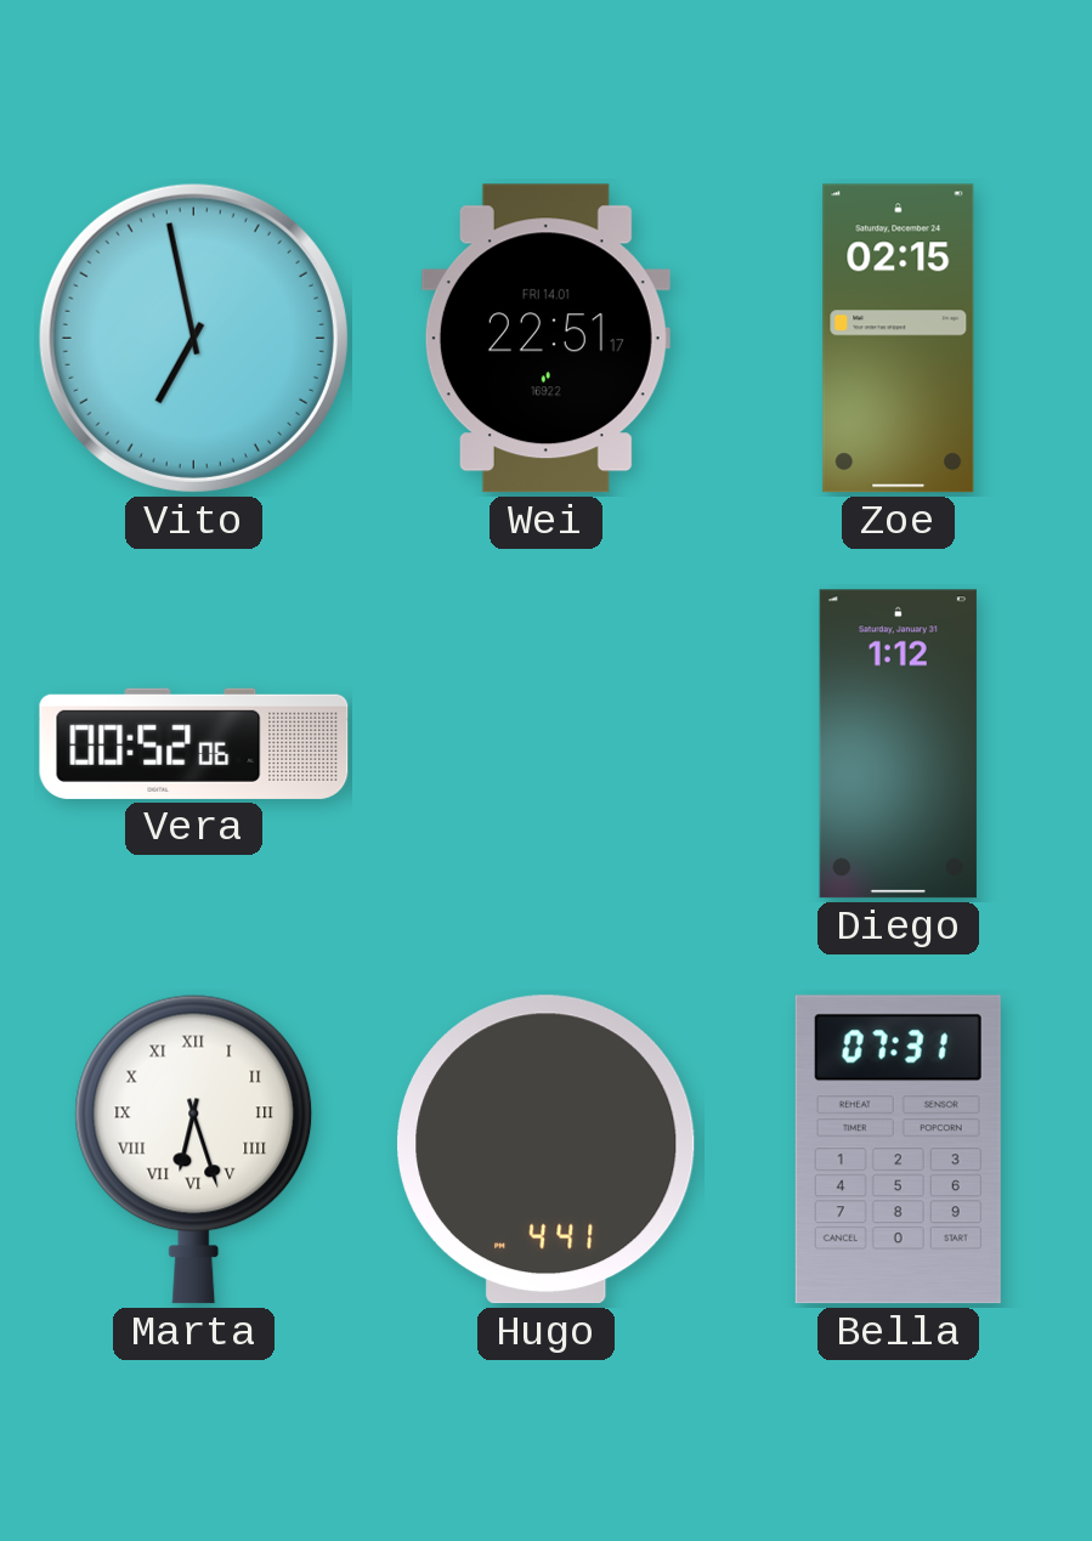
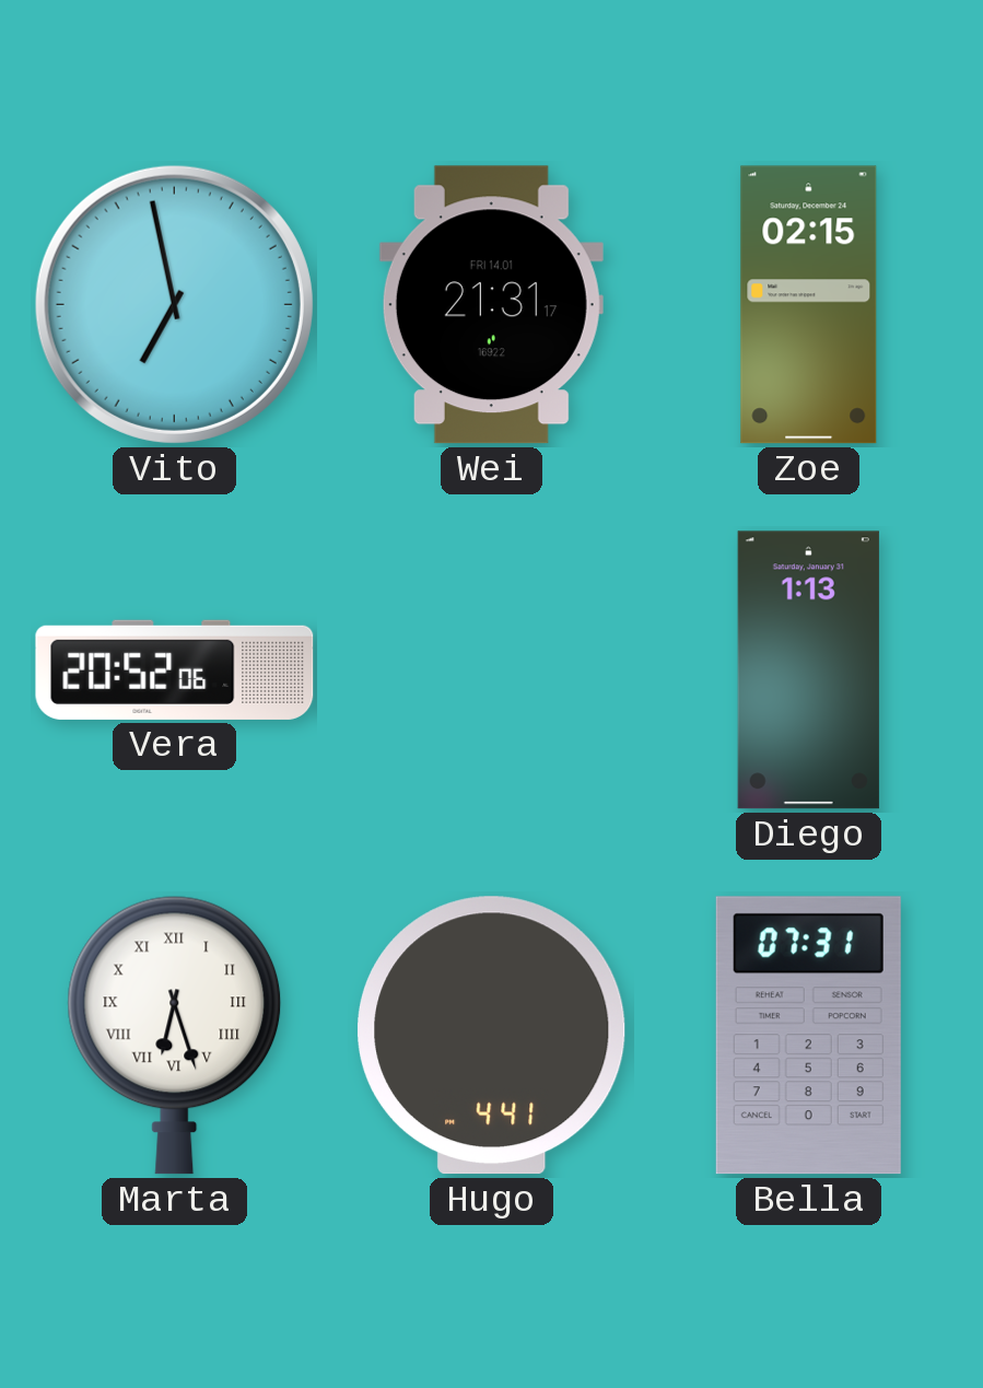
Wei: 22:51 -> 21:31 (491, 305)
Vera: 00:52 -> 20:52 (175, 669)
Diego: 1:12 -> 1:13 (808, 670)
